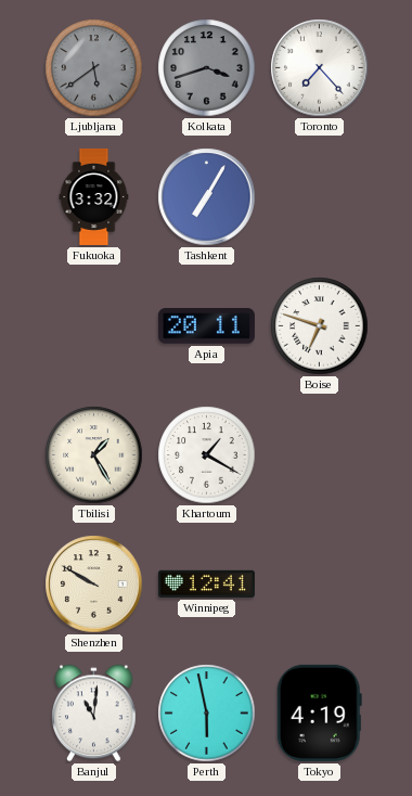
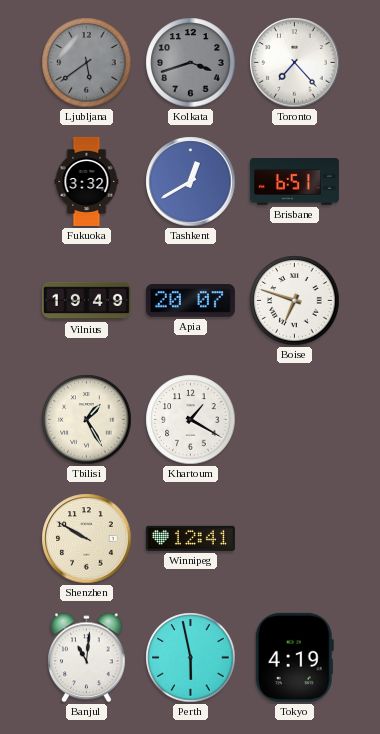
Tashkent: 7:05 -> 12:40 (191, 182)
Brisbane: none -> 6:51 (294, 182)
Vilnius: none -> 19:49 (86, 301)
Apia: 20:11 -> 20:07 (190, 301)
